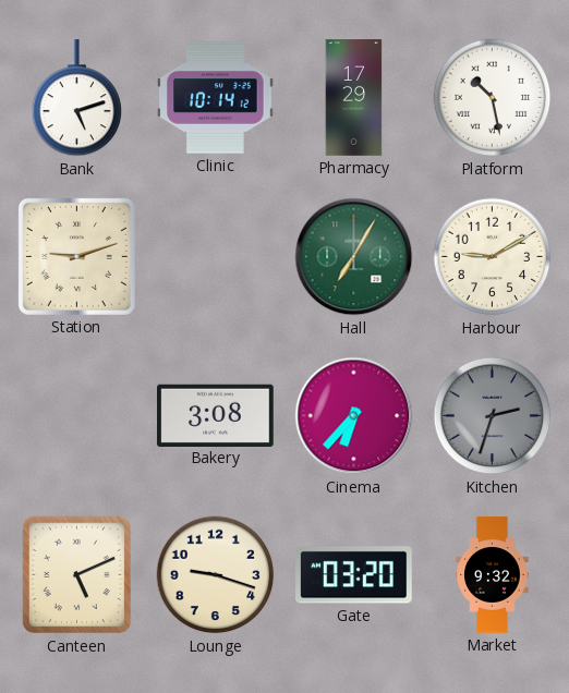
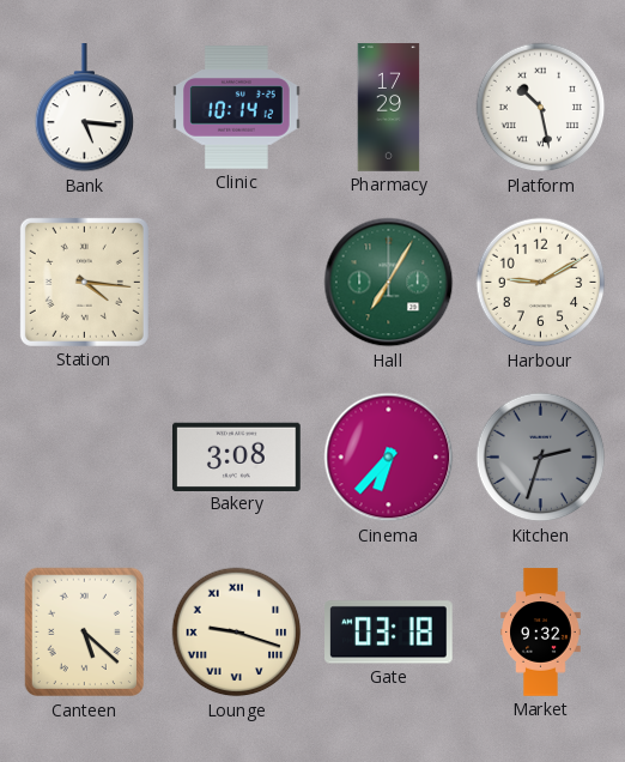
Bank: 5:12 -> 5:16 (85, 108)
Station: 9:12 -> 4:16 (84, 282)
Canteen: 5:11 -> 5:22 (84, 633)
Lounge numerals: Arabic -> Roman (237, 633)
Gate: 03:20 -> 03:18 (389, 633)
